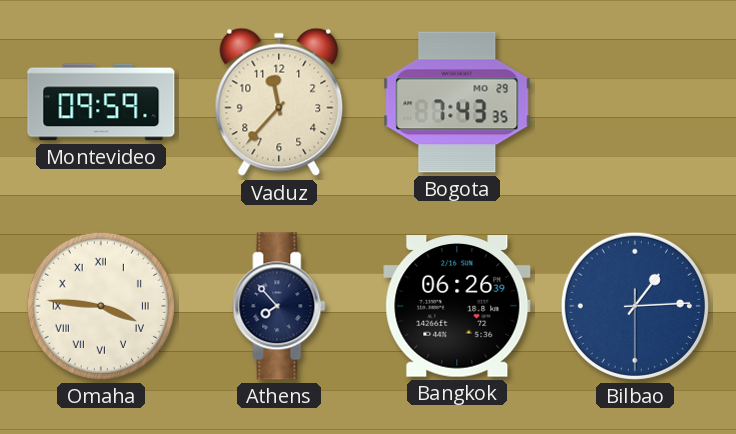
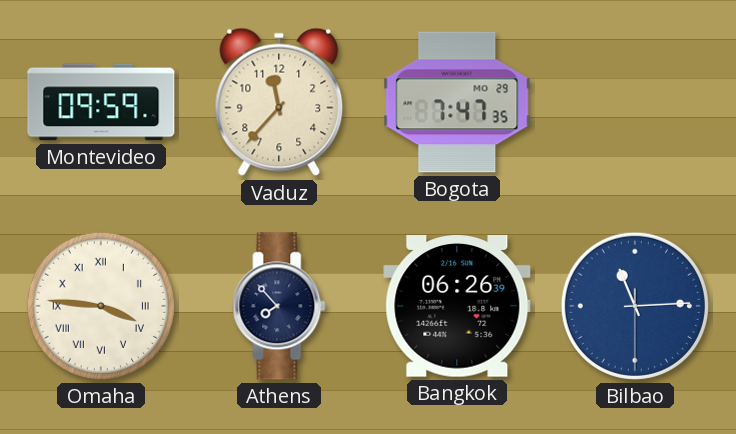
Bogota: 7:43 -> 7:47 (457, 102)
Bilbao: 1:14 -> 11:14 (635, 306)
